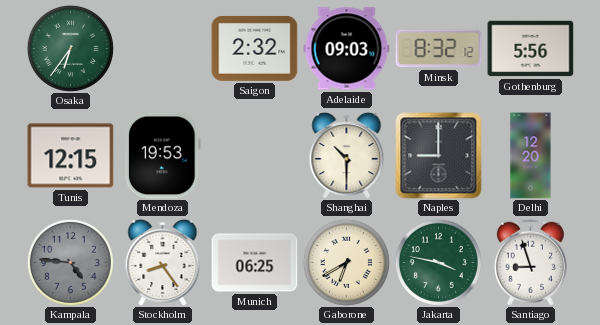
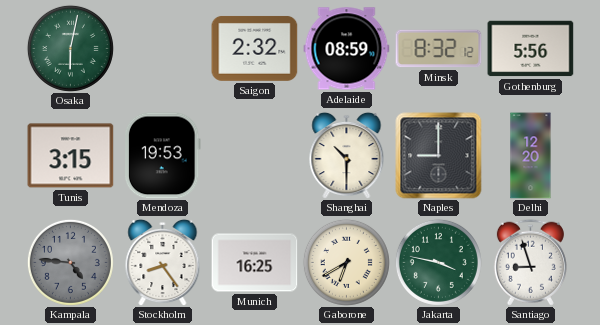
Osaka: 6:36 -> 6:02 (70, 48)
Adelaide: 09:03 -> 08:59 (347, 49)
Tunis: 12:15 -> 3:15 (71, 156)
Munich: 06:25 -> 16:25 (255, 263)
